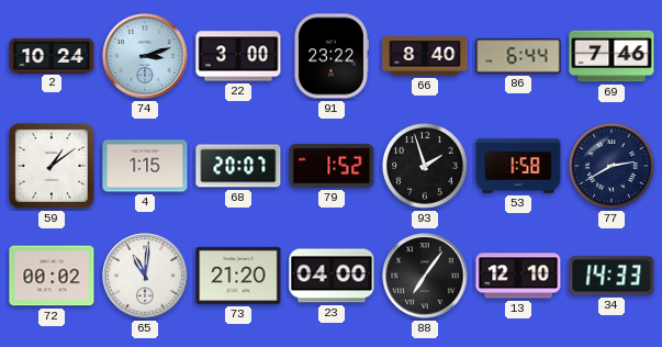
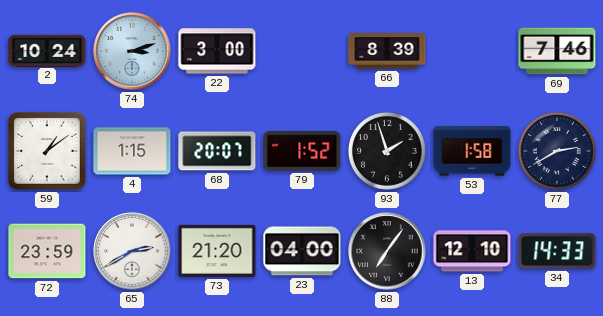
91: 23:22 -> none (332, 56)
66: 8:40 -> 8:39 (387, 51)
86: 6:44 -> none (518, 56)
72: 00:02 -> 23:59 (47, 251)
65: 11:01 -> 2:40 (132, 251)
